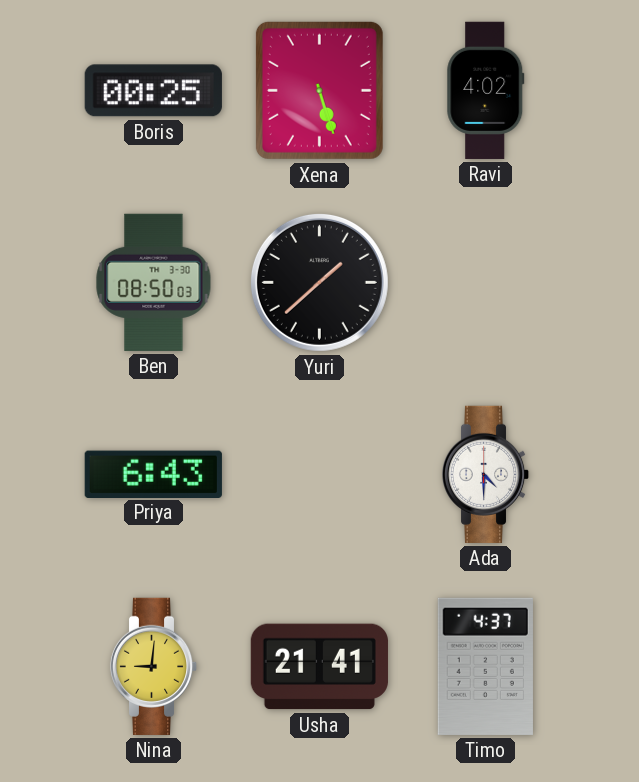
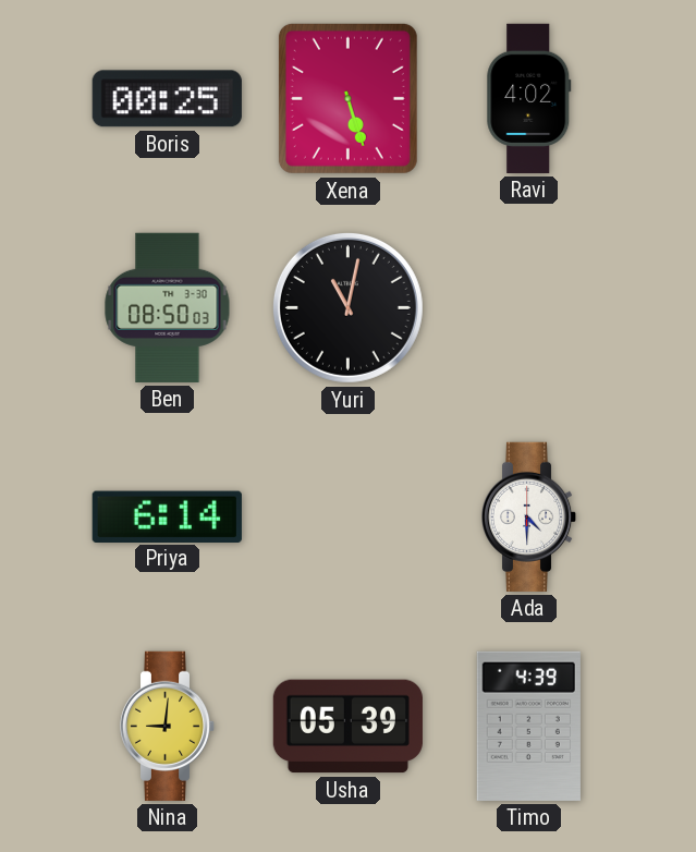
Yuri: 1:38 -> 11:02 (347, 307)
Priya: 6:43 -> 6:14 (167, 516)
Usha: 21:41 -> 05:39 (347, 727)
Timo: 4:37 -> 4:39 (528, 726)
